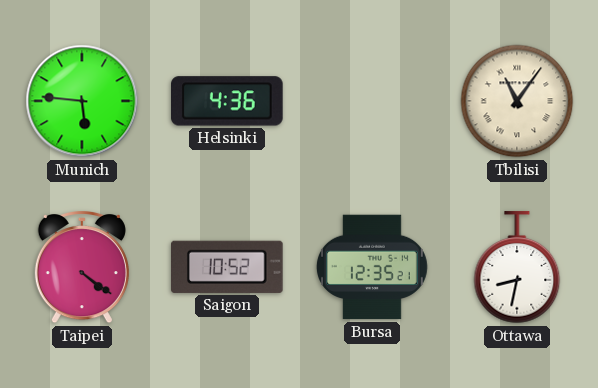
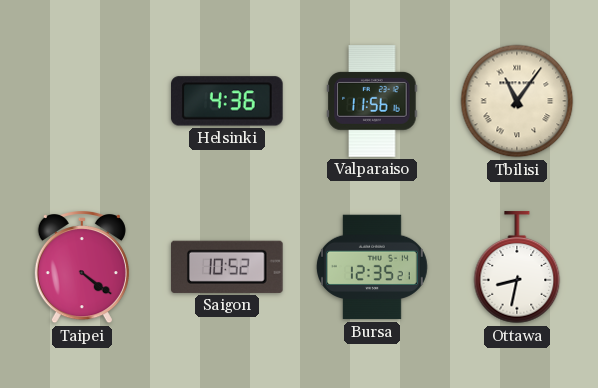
Munich: 5:46 -> none (82, 101)
Valparaiso: none -> 11:56 (372, 101)
